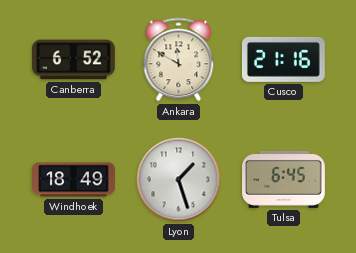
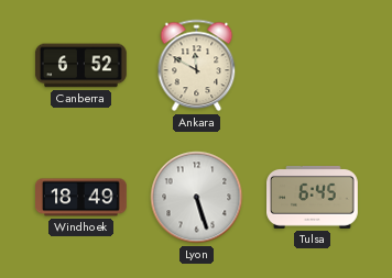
Cusco: 21:16 -> none (283, 59)
Lyon: 1:27 -> 5:27 (197, 198)
